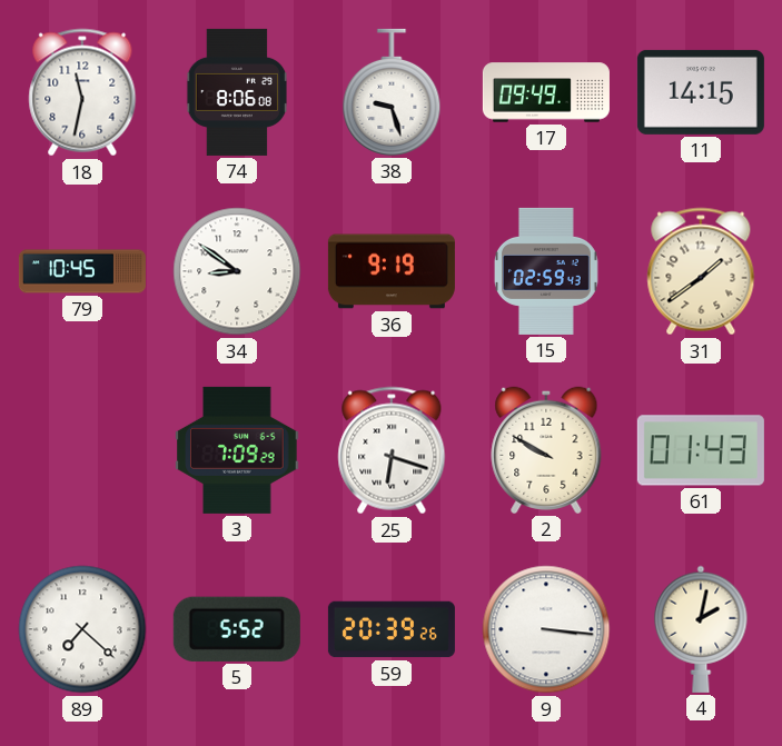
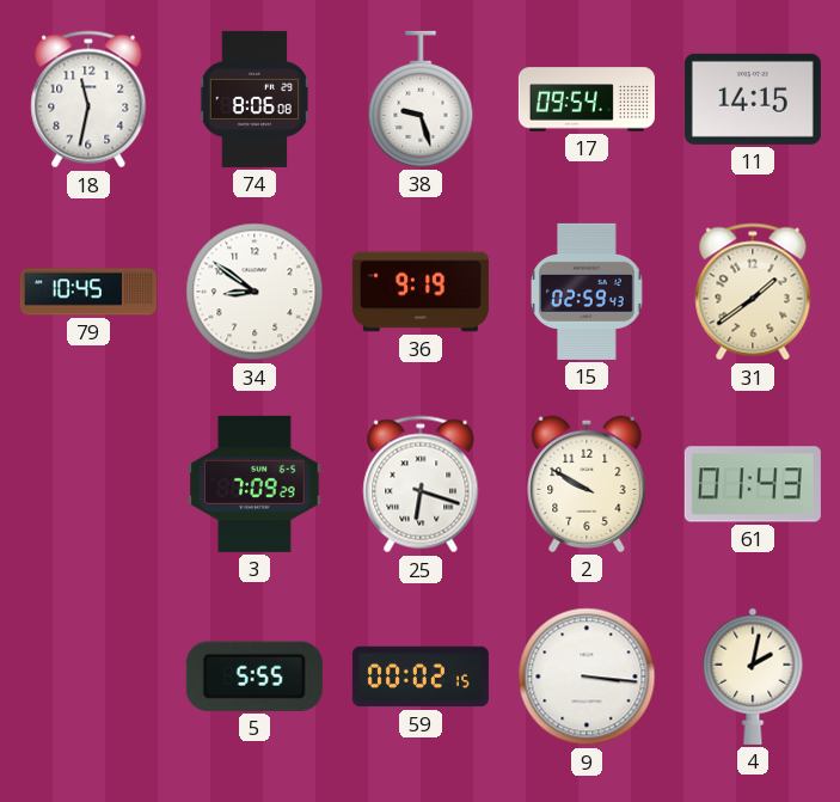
17: 09:49 -> 09:54 (587, 99)
89: 7:22 -> none (82, 629)
5: 5:52 -> 5:55 (255, 677)
59: 20:39 -> 00:02 (421, 677)
